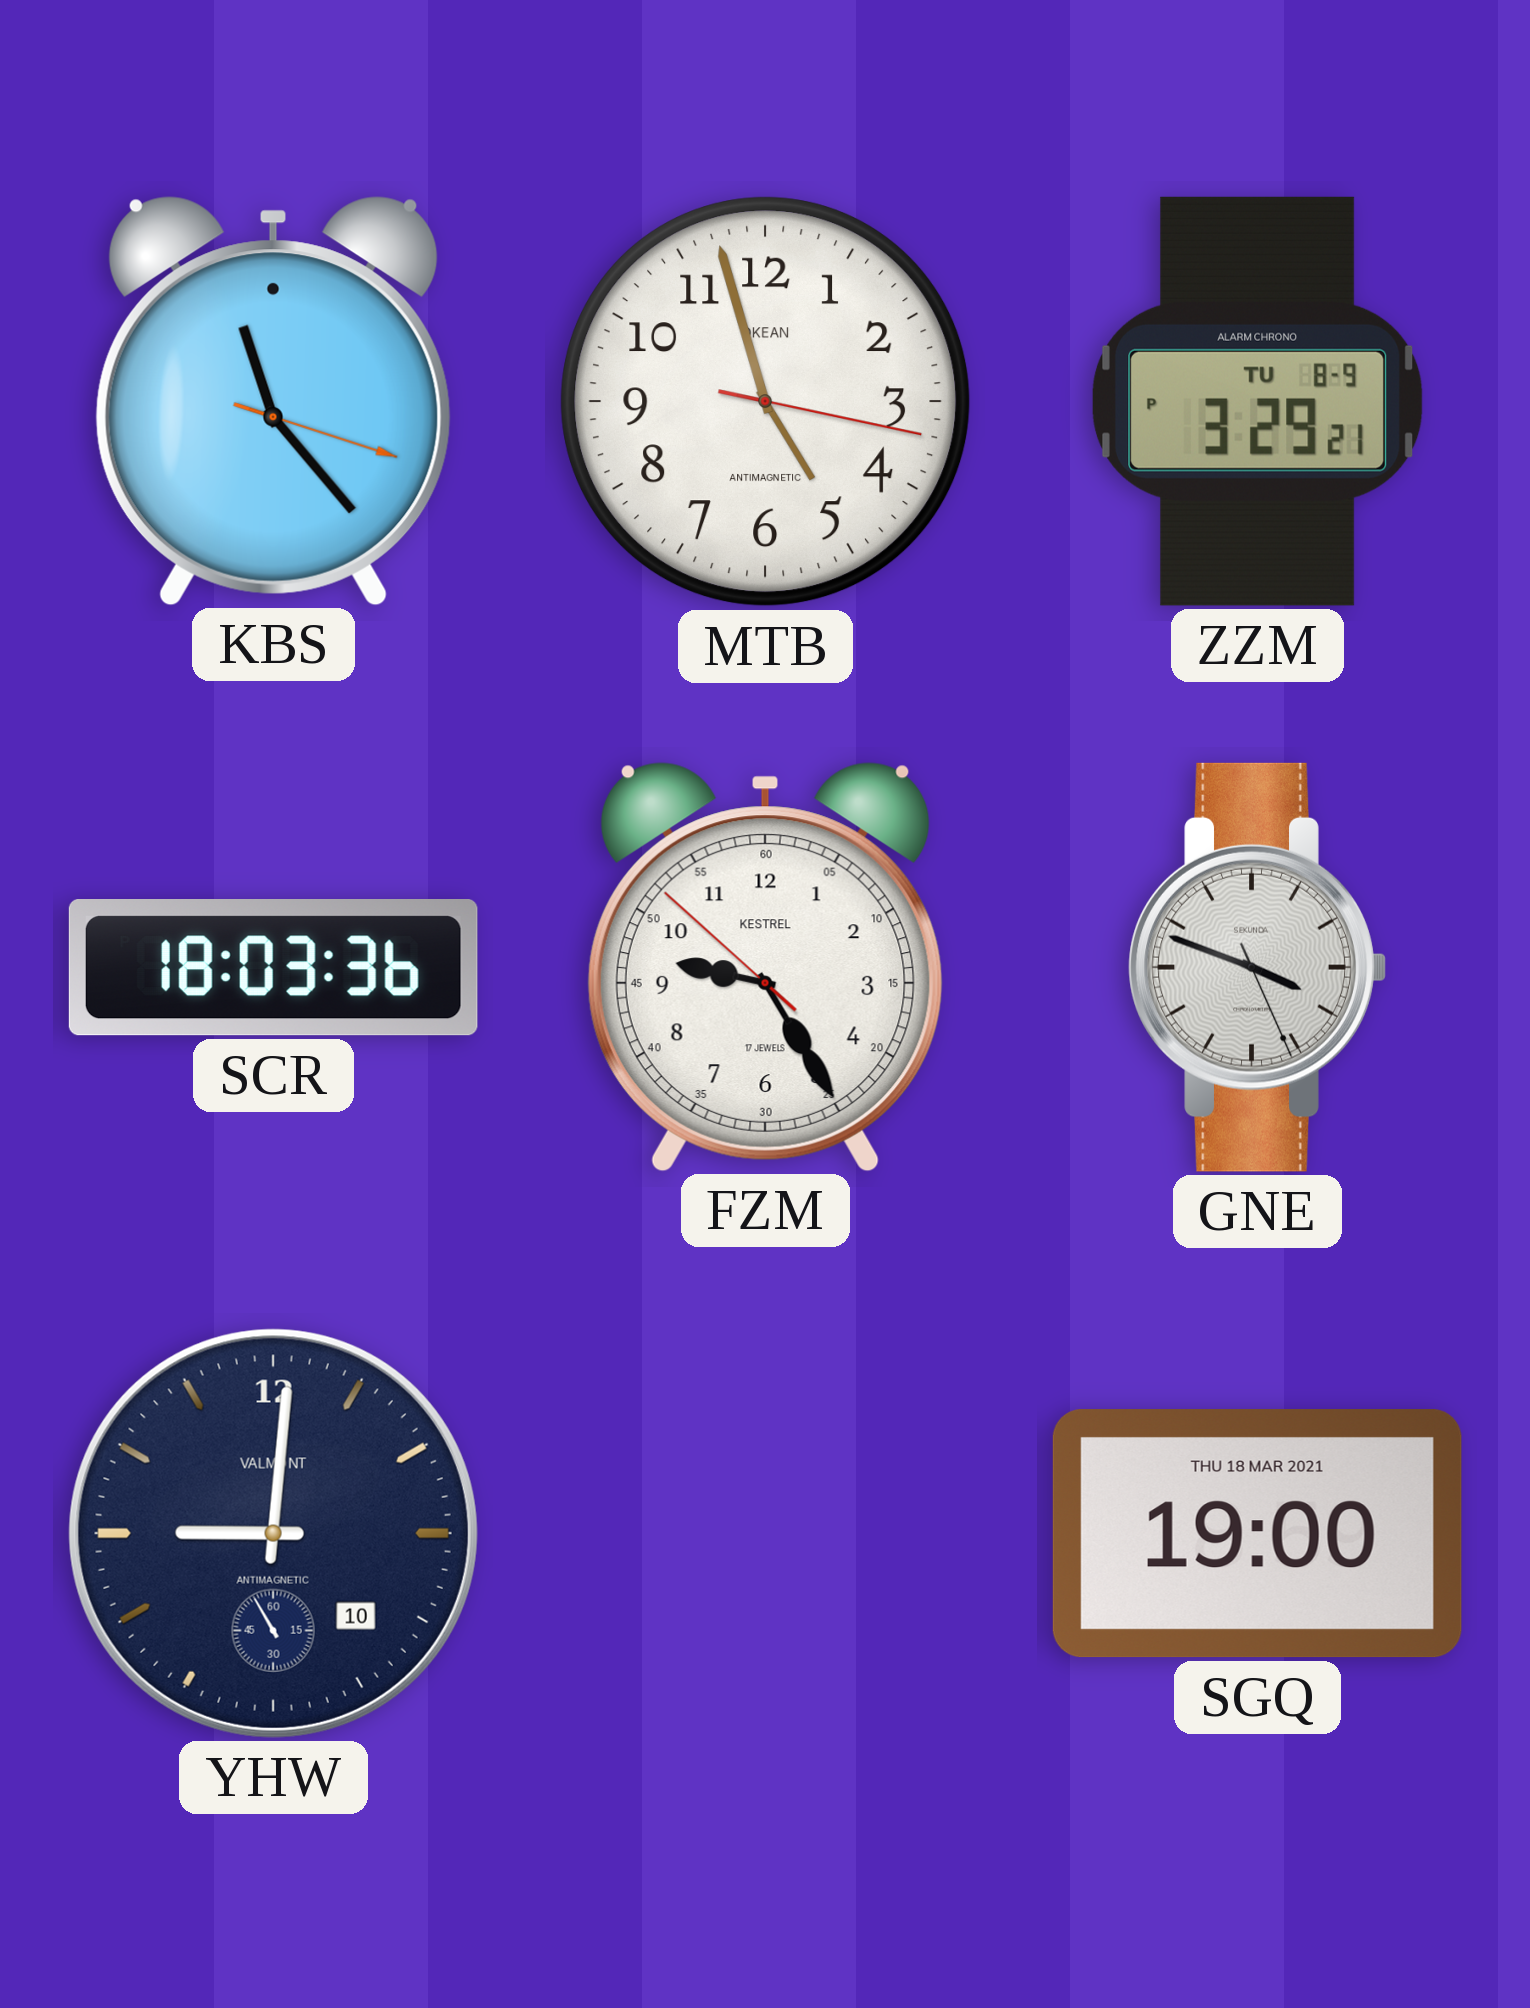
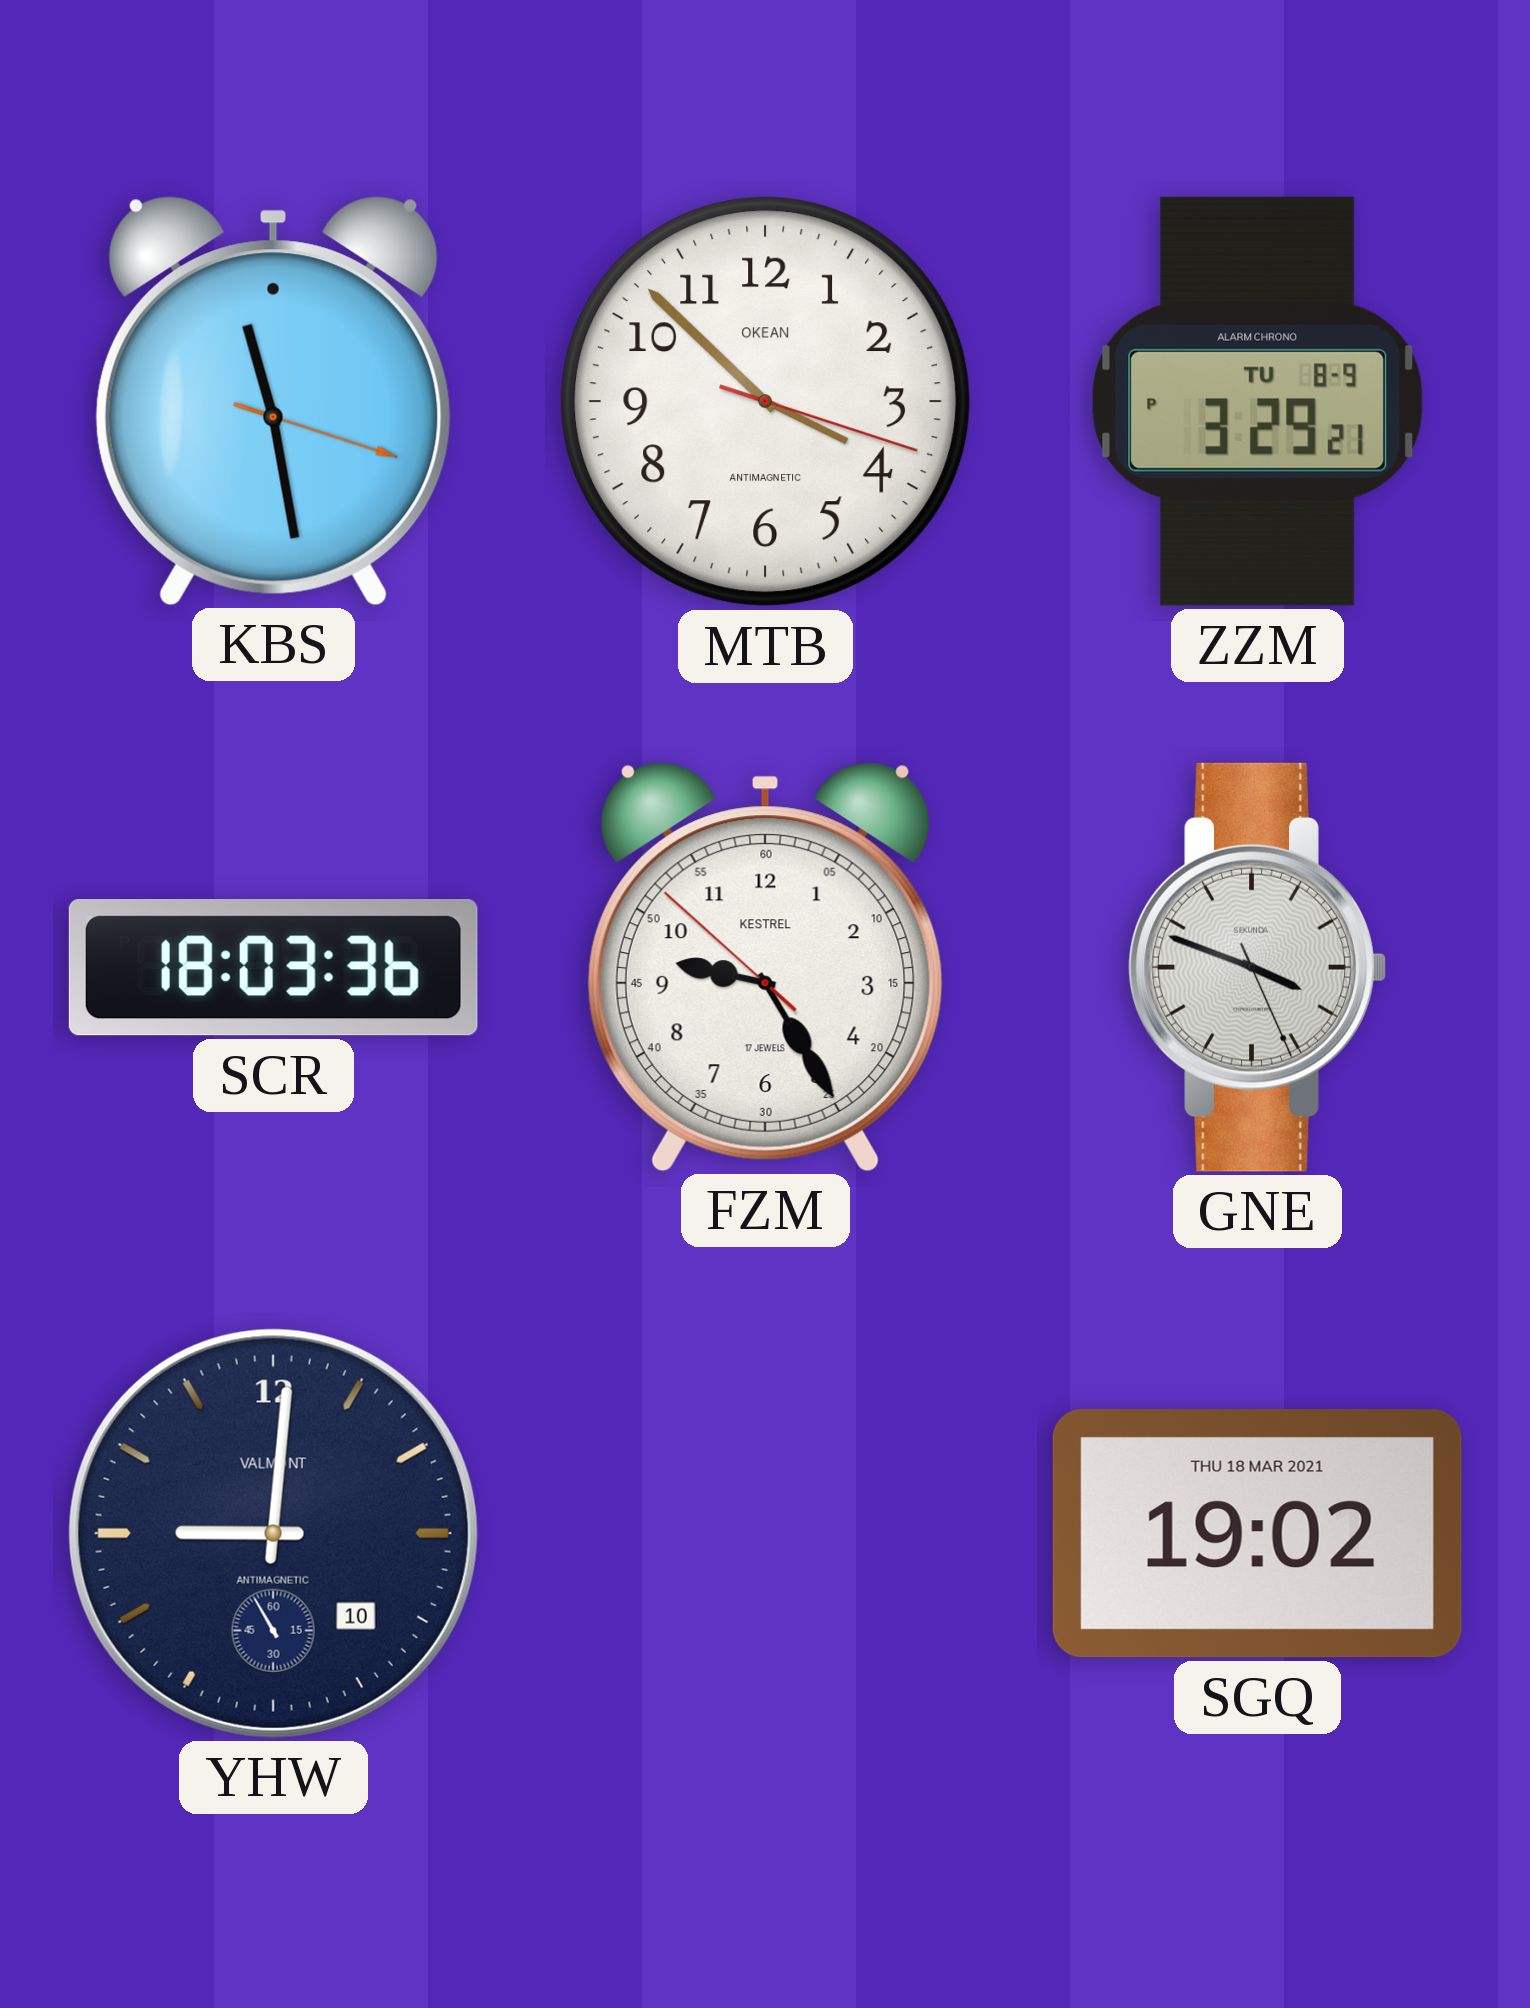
KBS: 11:23 -> 11:28 (273, 401)
MTB: 4:57 -> 3:52 (766, 402)
SGQ: 19:00 -> 19:02 (1257, 1534)
